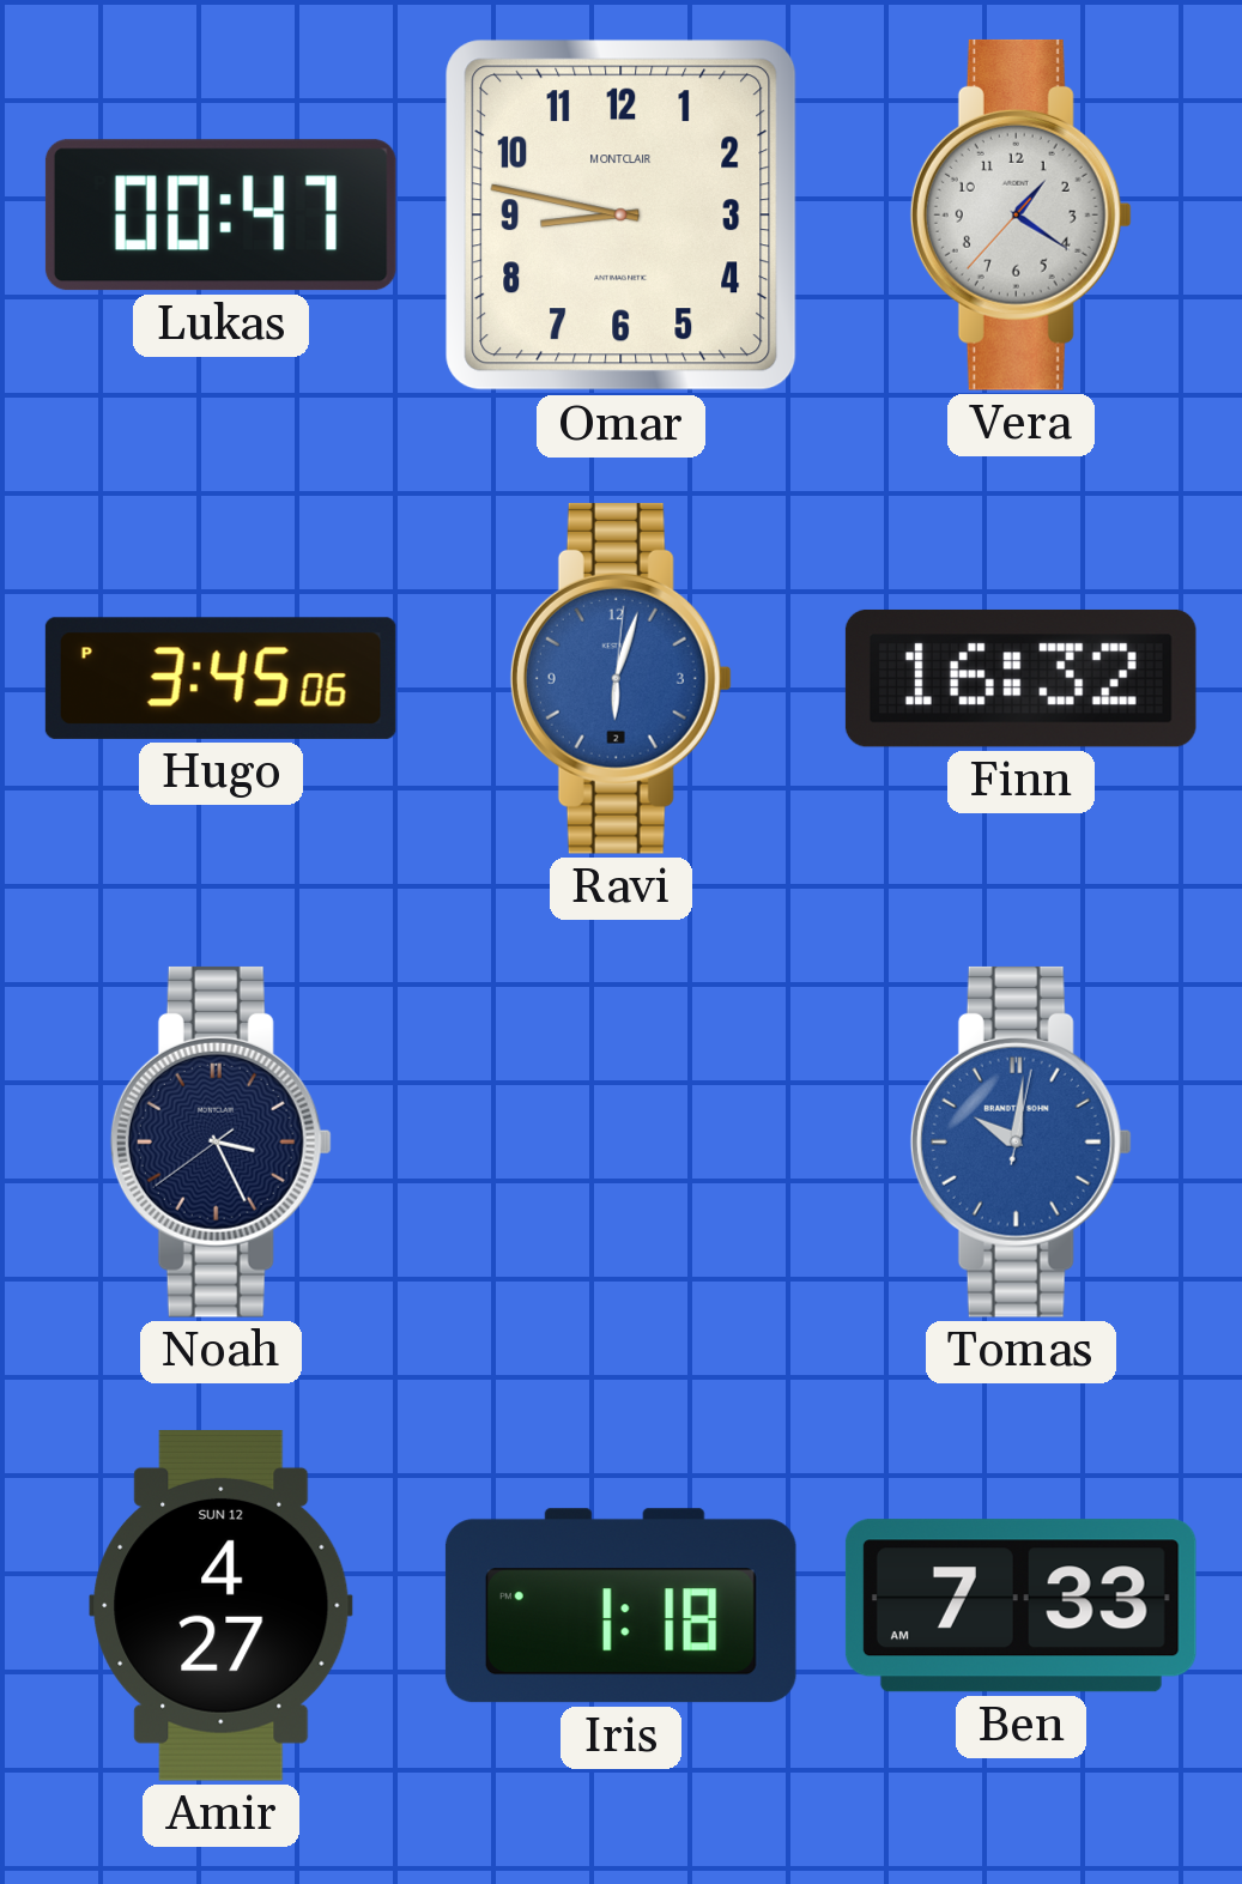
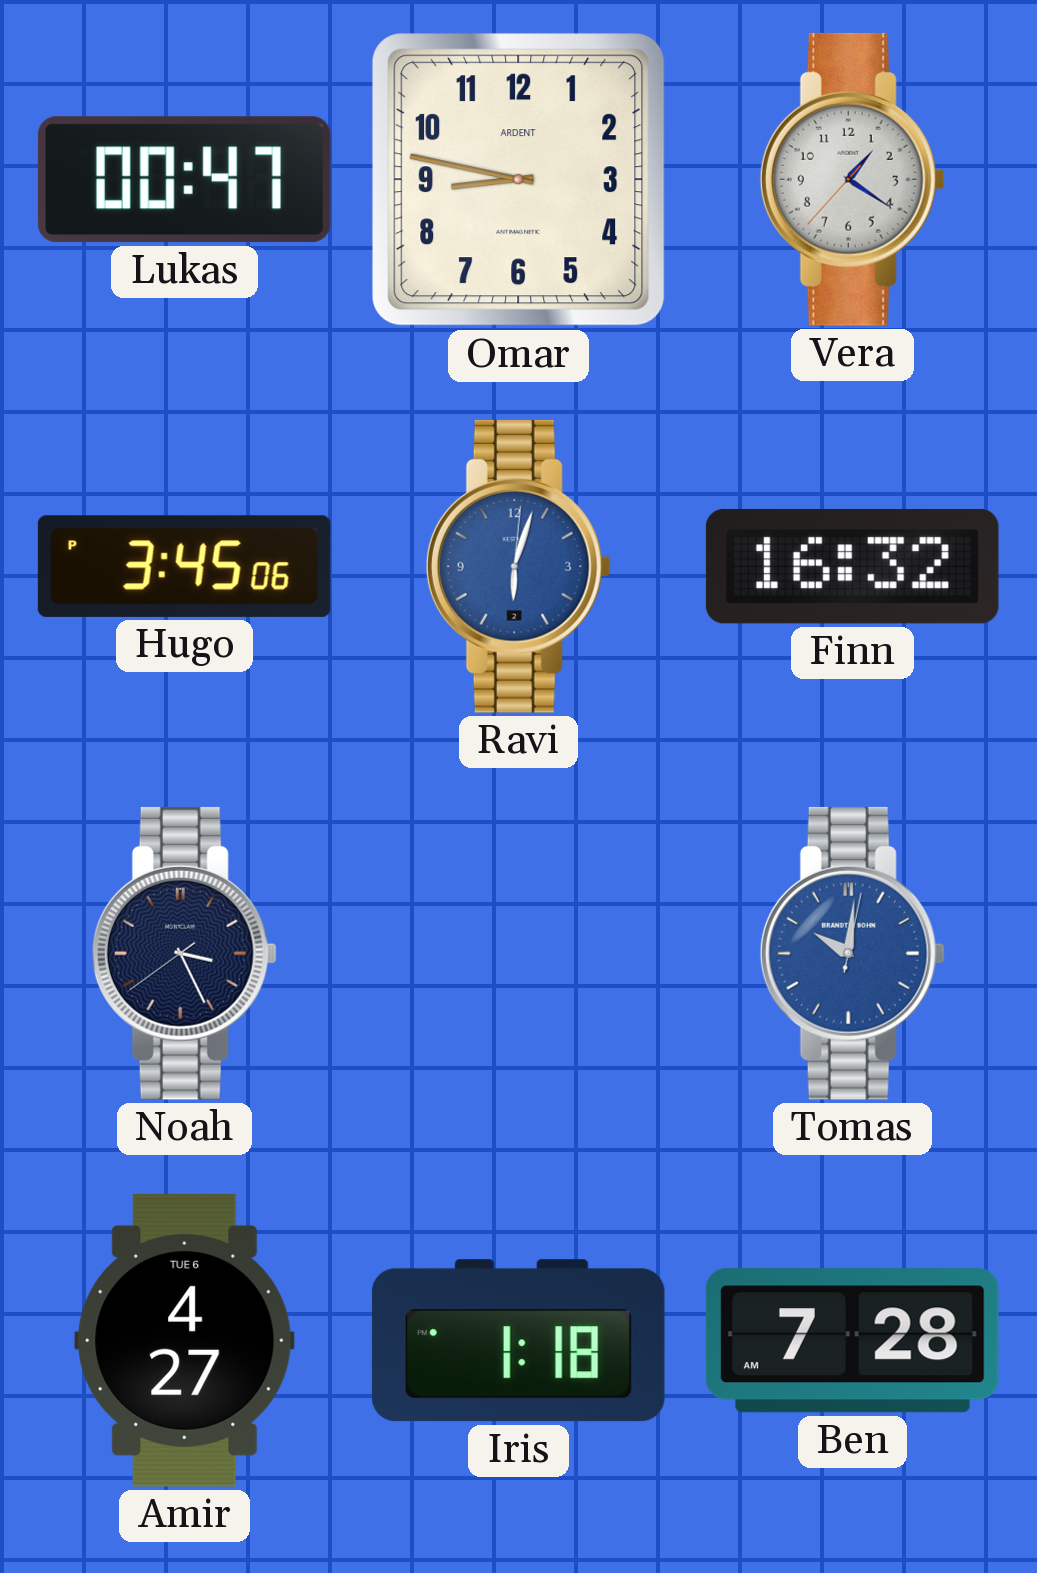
Omar brand: MONTCLAIR -> ARDENT (519, 180)
Amir date: SUN 12 -> TUE 6 (185, 1340)
Ben: 7:33 -> 7:28 (852, 1341)
